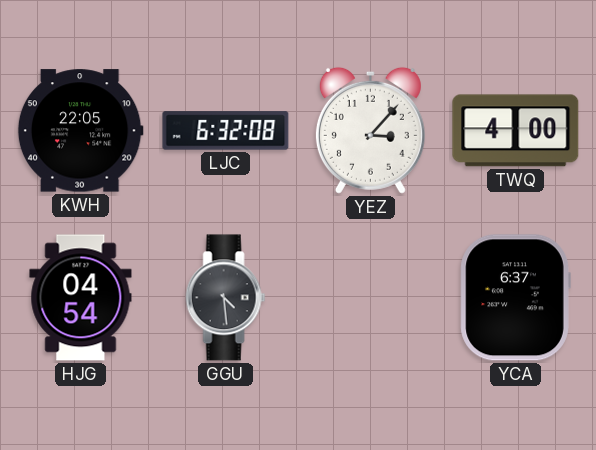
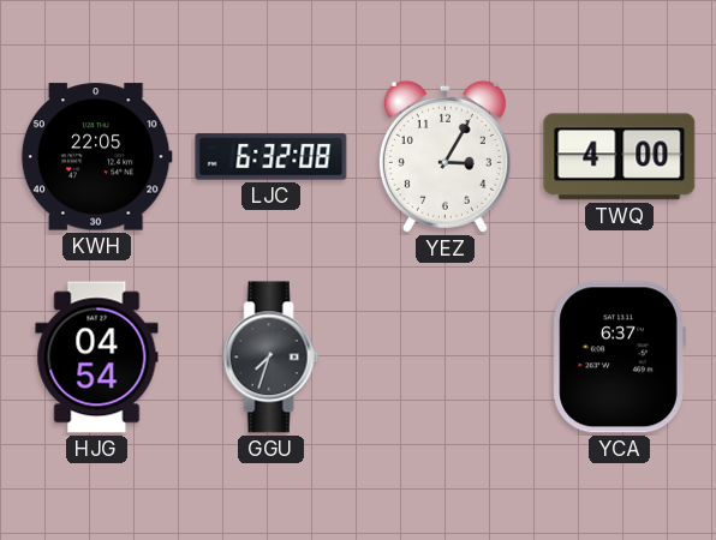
YEZ: 3:07 -> 3:05 (444, 156)
GGU: 4:29 -> 7:33 (272, 358)
